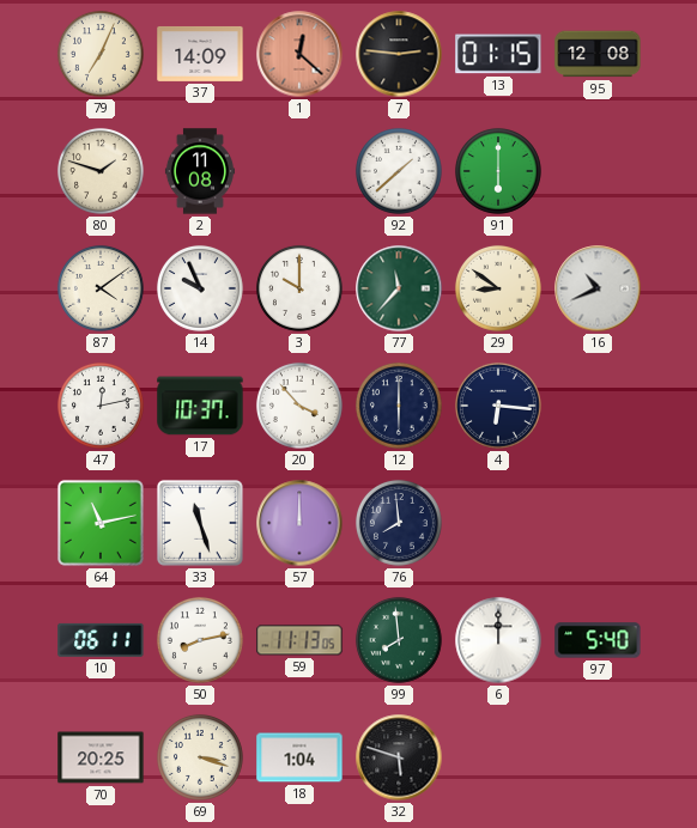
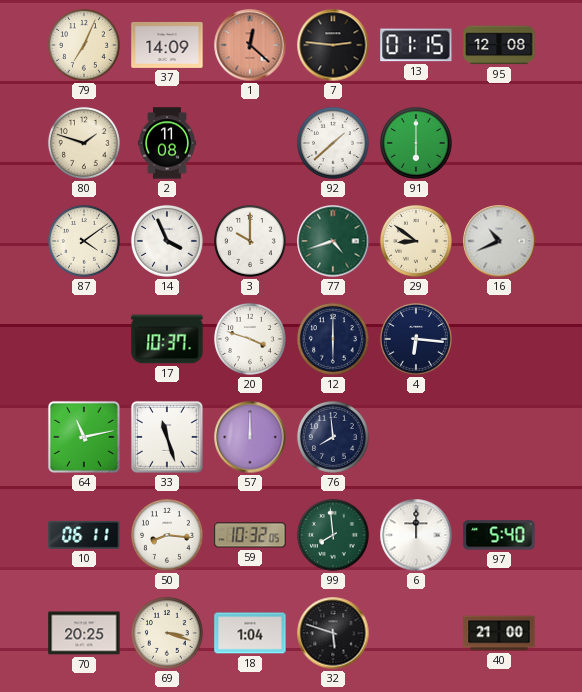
14: 9:56 -> 3:56 (167, 241)
77: 11:37 -> 4:42 (333, 241)
47: 12:13 -> none (101, 406)
20: 3:53 -> 3:48 (250, 339)
50: 8:13 -> 8:16 (167, 535)
59: 11:13 -> 10:32 (250, 535)
40: none -> 21:00 (499, 633)
